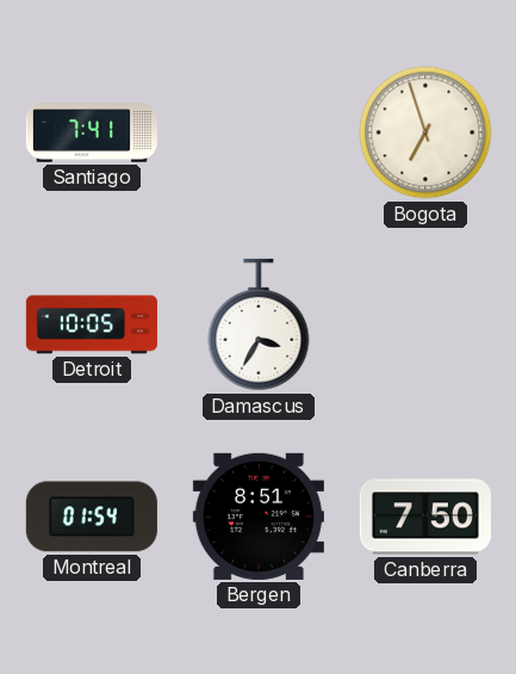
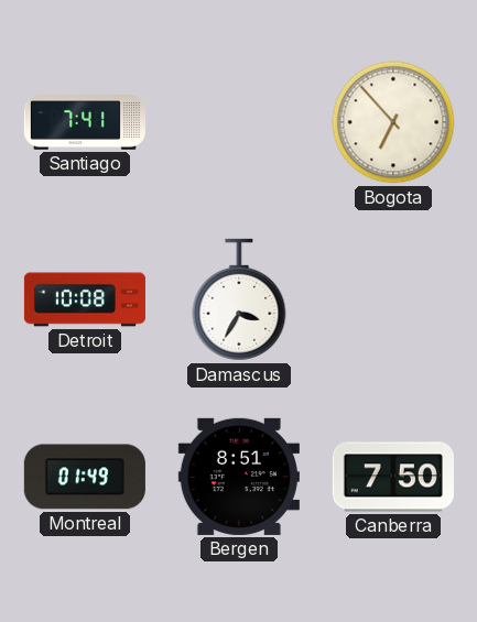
Bogota: 6:57 -> 6:53 (393, 122)
Detroit: 10:05 -> 10:08 (85, 299)
Montreal: 01:54 -> 01:49 (85, 477)
